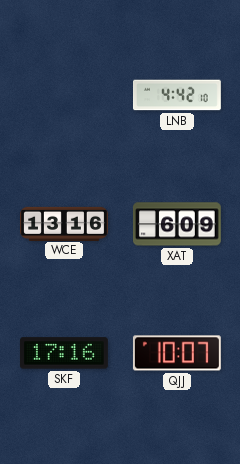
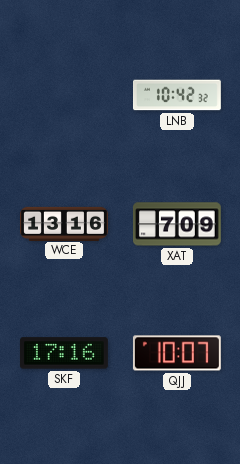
LNB: 4:42 -> 10:42 (178, 95)
XAT: 6:09 -> 7:09 (177, 224)
